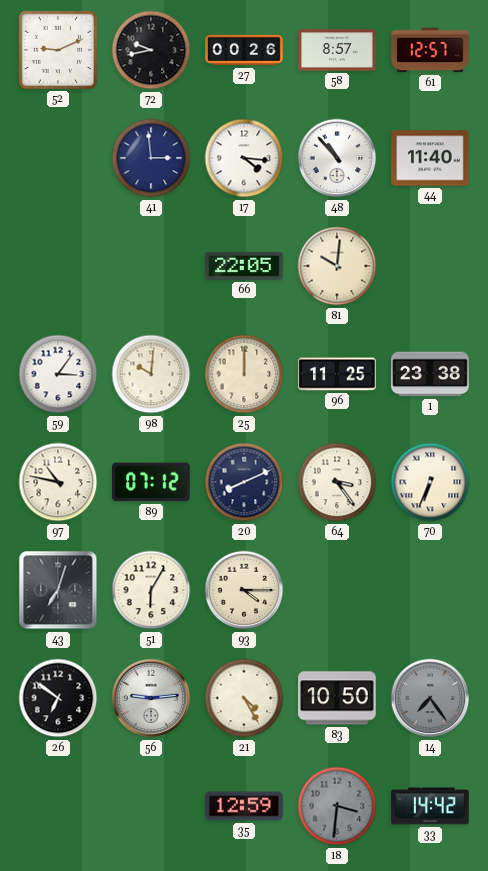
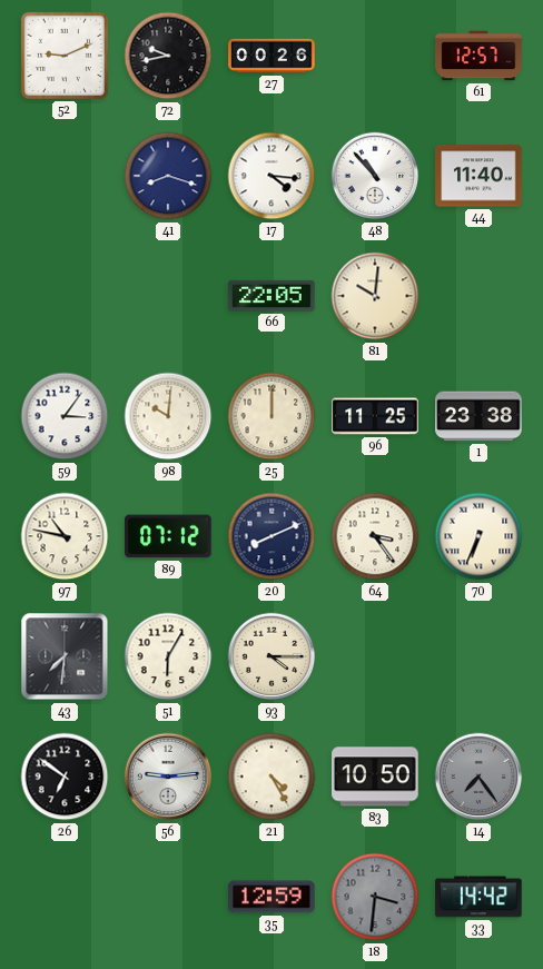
58: 8:57 -> none (337, 50)
41: 2:59 -> 8:18 (168, 176)
43: 7:03 -> 7:31 (65, 656)
